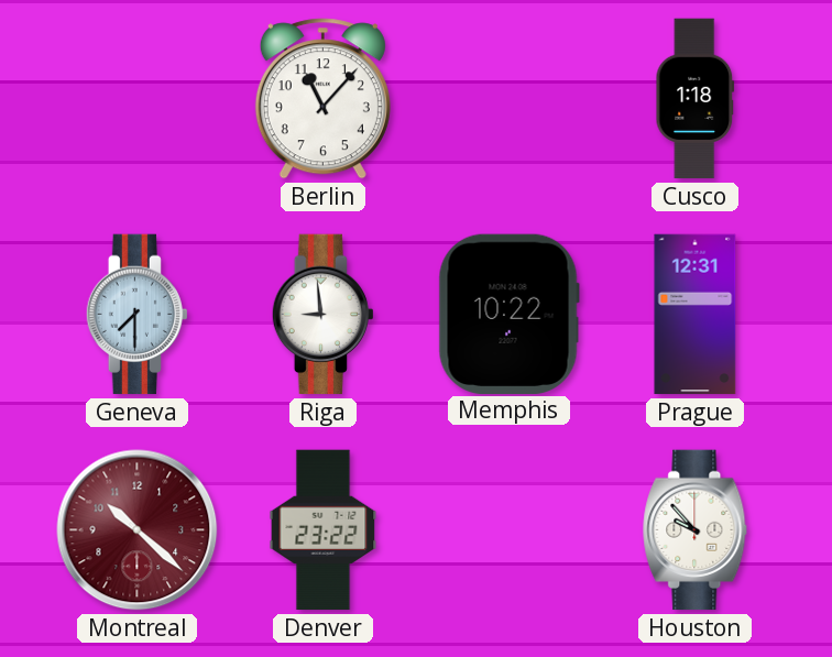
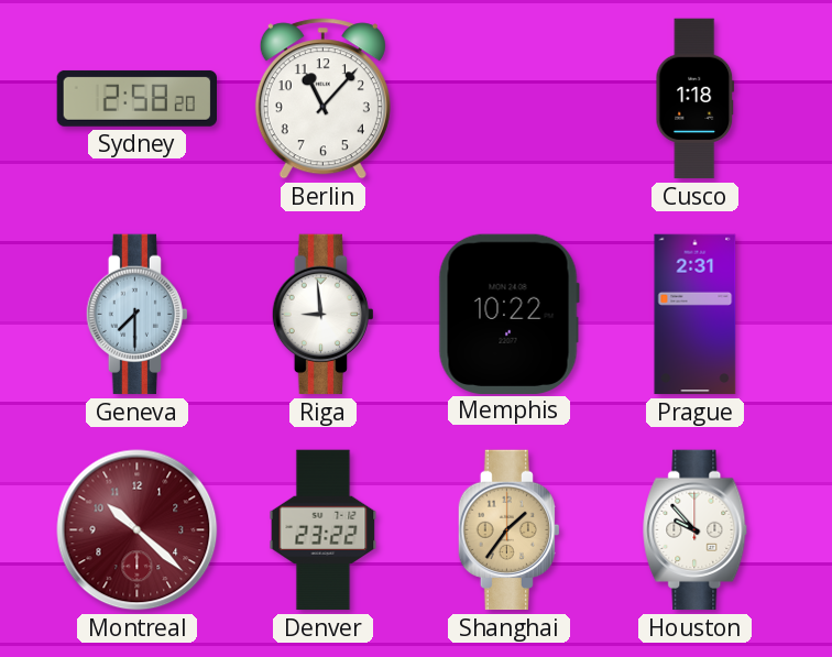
Sydney: none -> 2:58 (136, 98)
Prague: 12:31 -> 2:31 (696, 315)
Shanghai: none -> 1:36 (508, 530)
